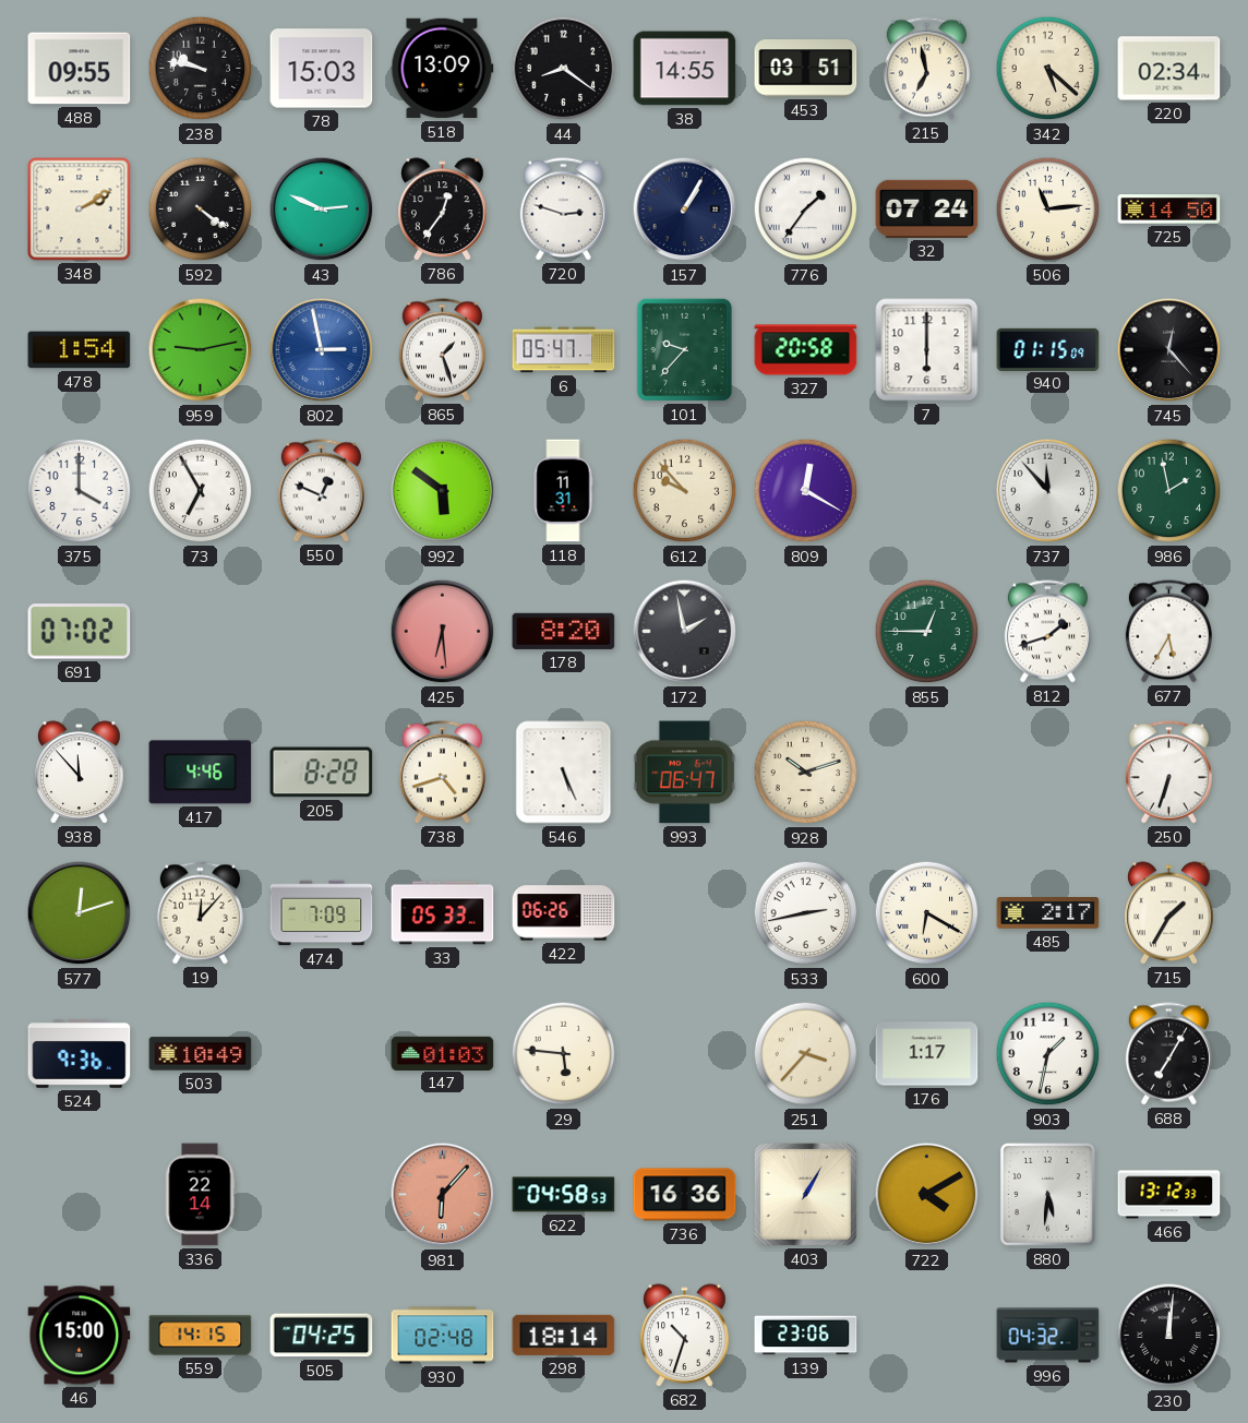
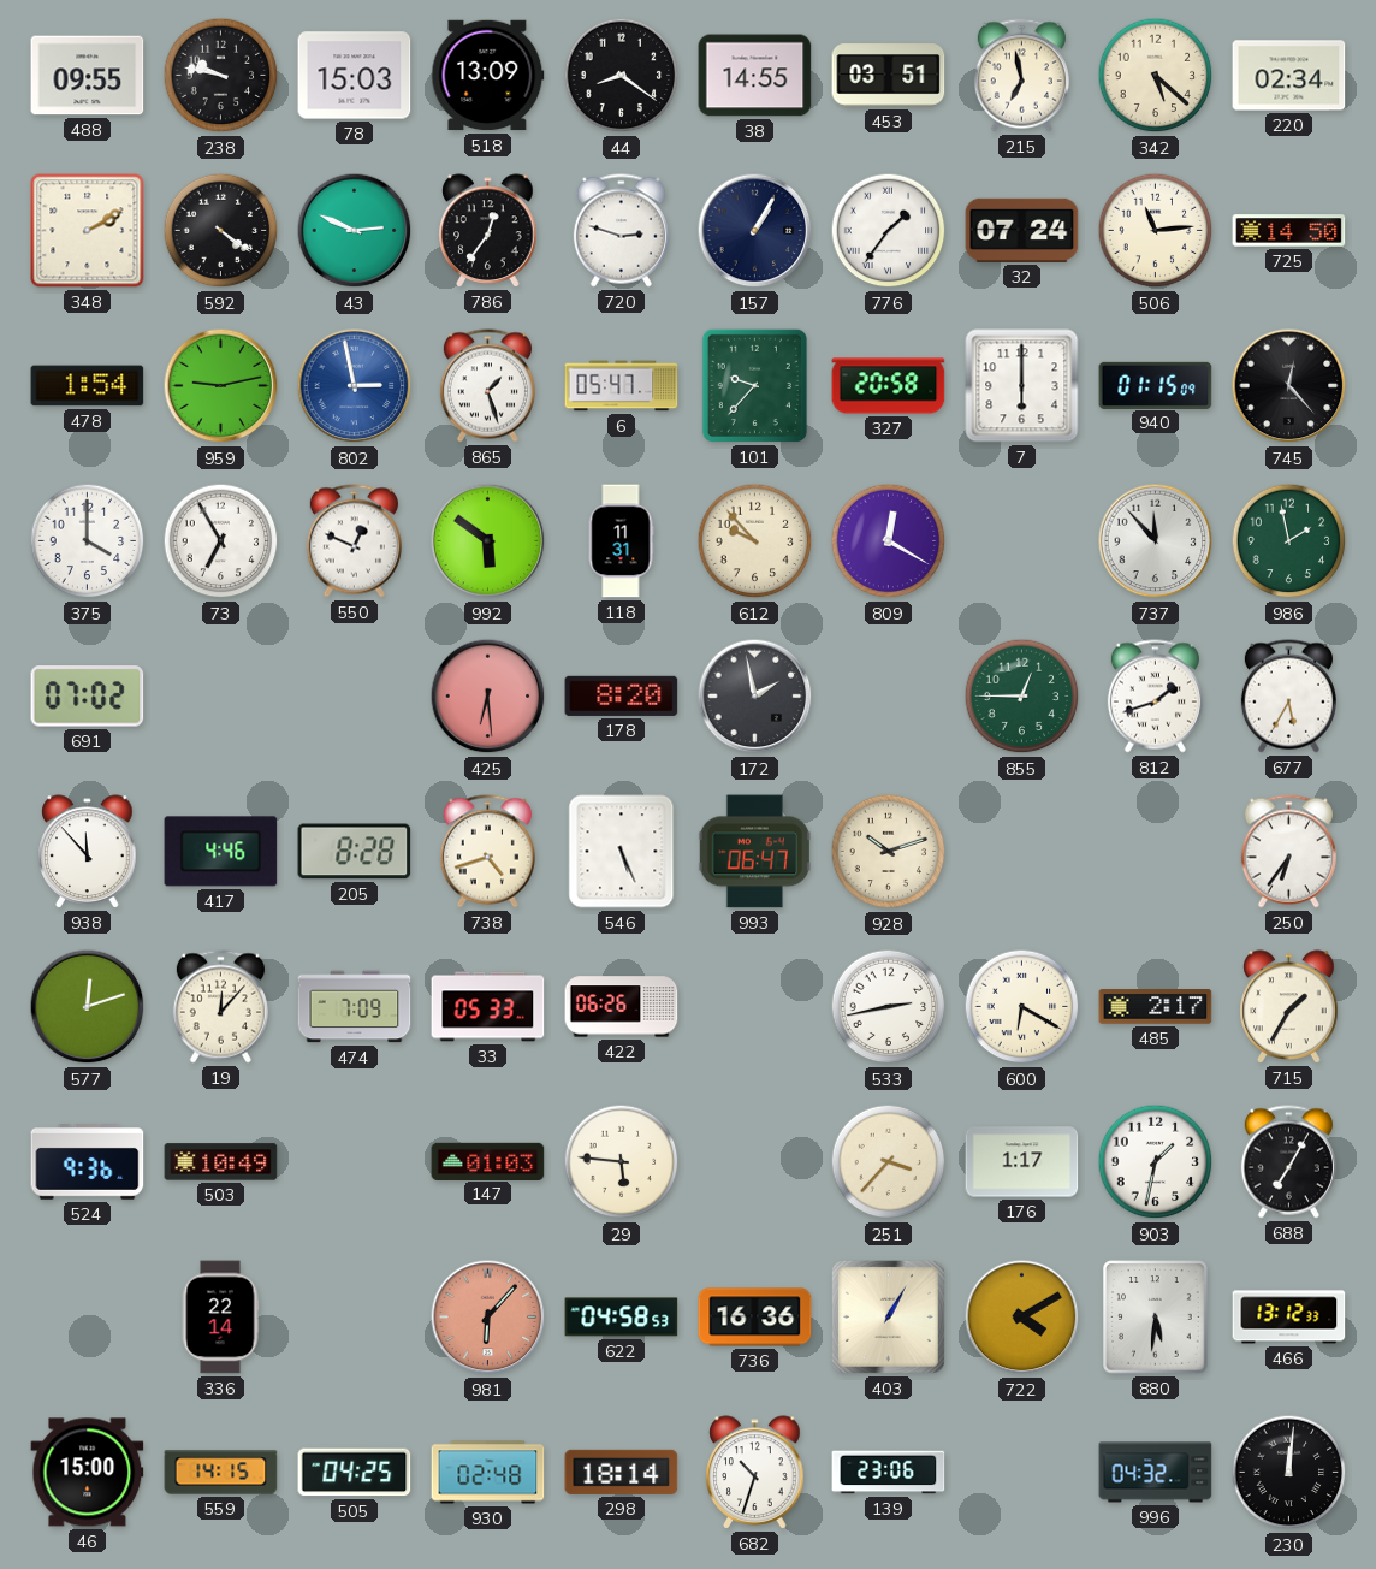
250: 6:33 -> 6:36 (1288, 852)
